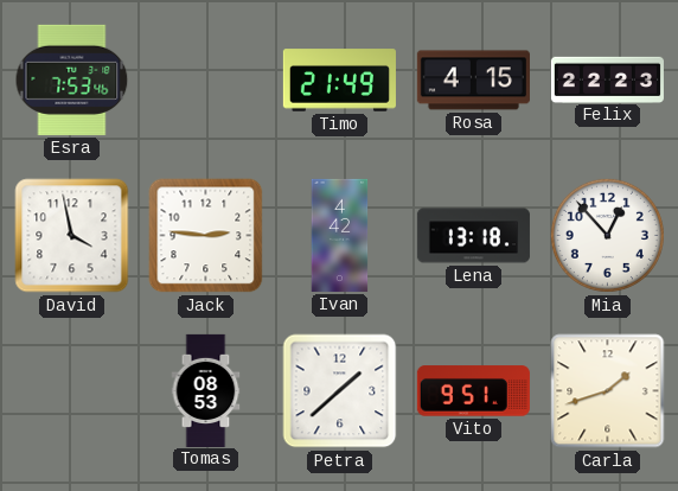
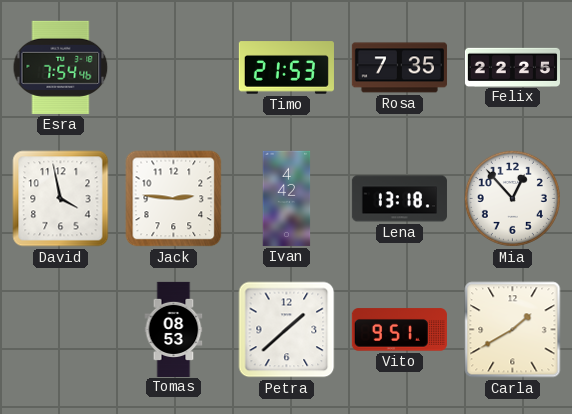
Esra: 7:53 -> 7:54 (61, 67)
Timo: 21:49 -> 21:53 (286, 68)
Rosa: 4:15 -> 7:35 (399, 68)
Felix: 22:23 -> 22:25 (512, 67)
Carla: 1:42 -> 1:40 (513, 330)
